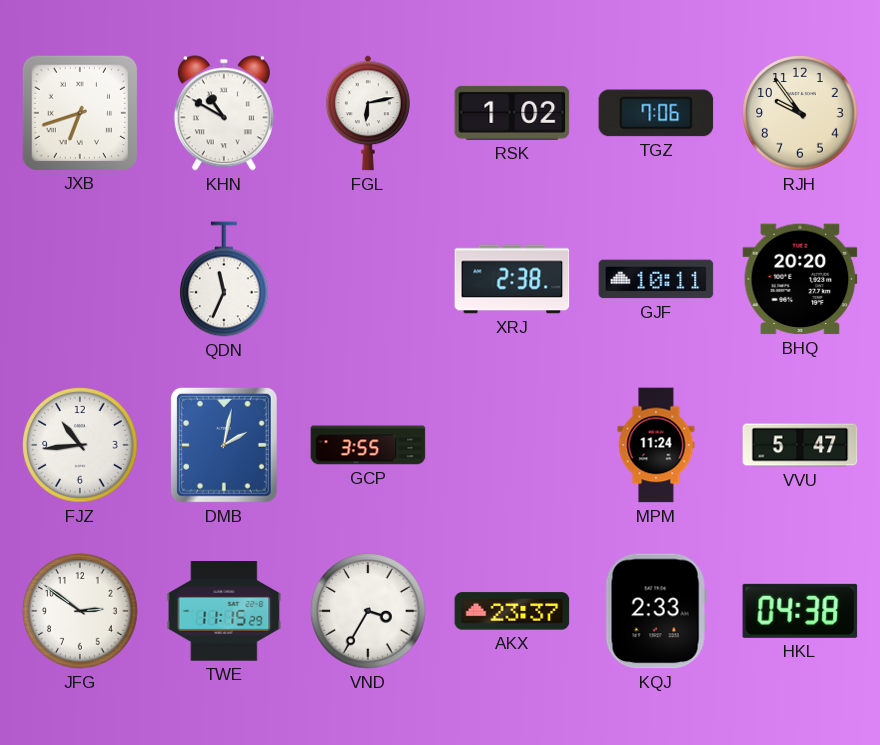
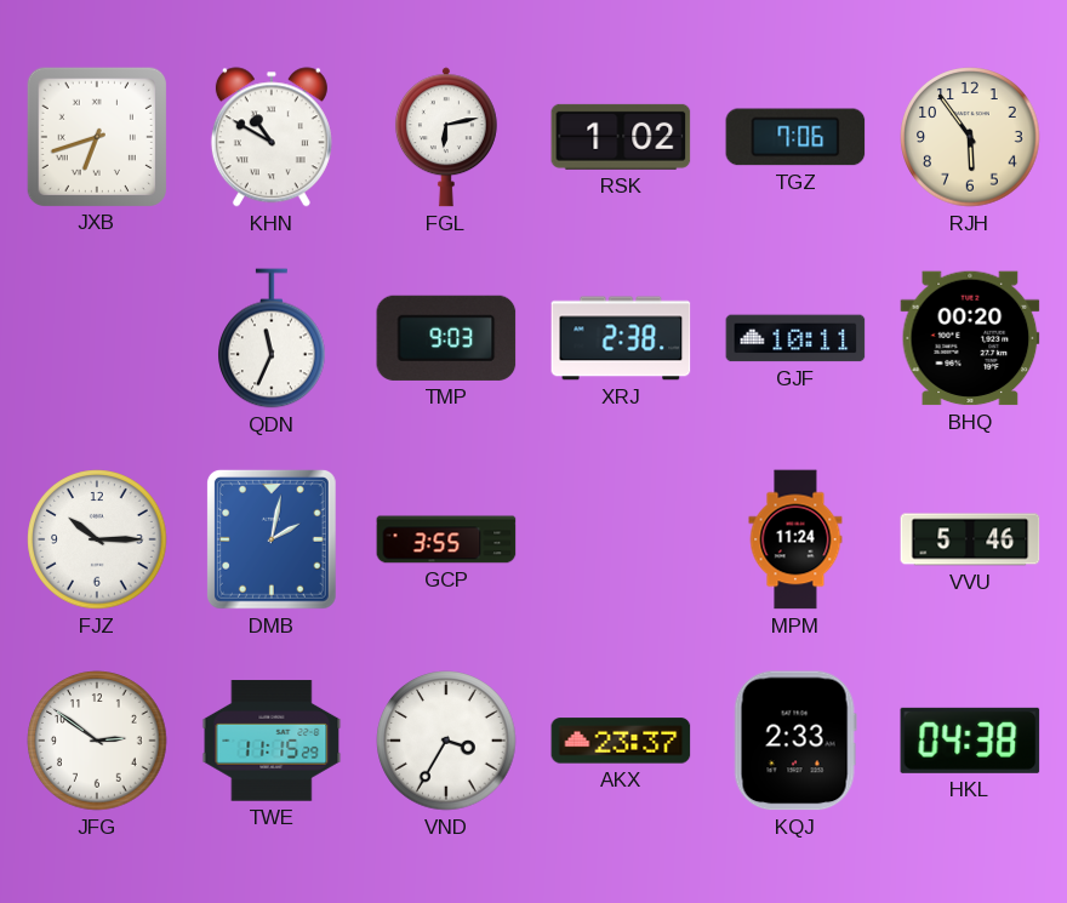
RJH: 9:54 -> 5:54 (970, 137)
TMP: none -> 9:03 (446, 338)
BHQ: 20:20 -> 00:20 (970, 338)
FJZ: 10:44 -> 10:15 (97, 539)
VVU: 5:47 -> 5:46 (970, 539)
